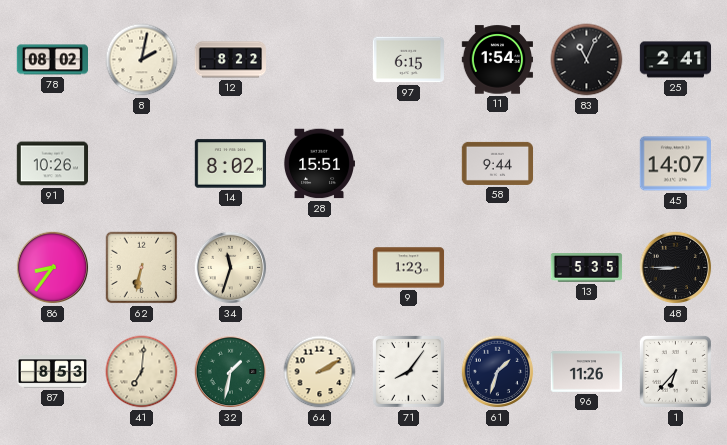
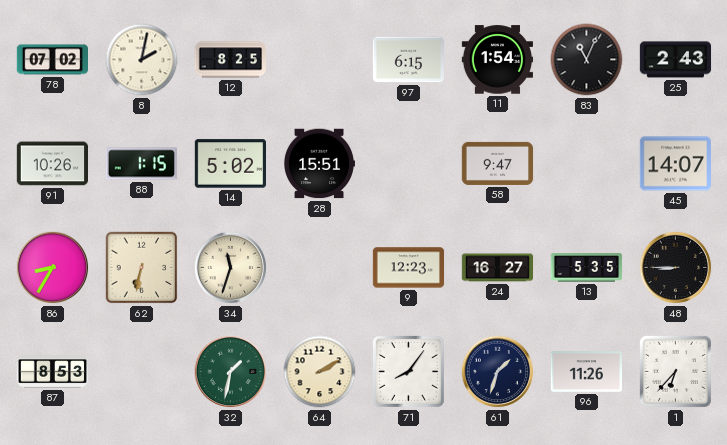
78: 08:02 -> 07:02 (52, 60)
12: 8:22 -> 8:25 (231, 60)
25: 2:41 -> 2:43 (676, 60)
88: none -> 1:15 (141, 164)
14: 8:02 -> 5:02 (230, 164)
58: 9:44 -> 9:47 (498, 163)
86: 8:36 -> 8:35 (53, 268)
9: 1:23 -> 12:23 (409, 268)
24: none -> 16:27 (498, 268)
41: 7:01 -> none (142, 372)
